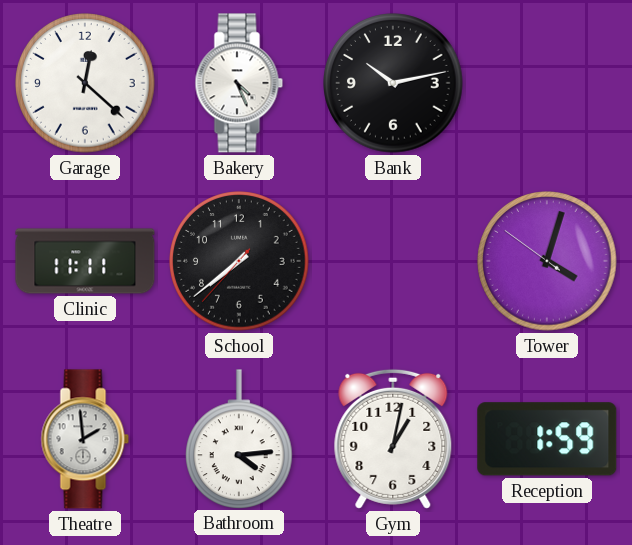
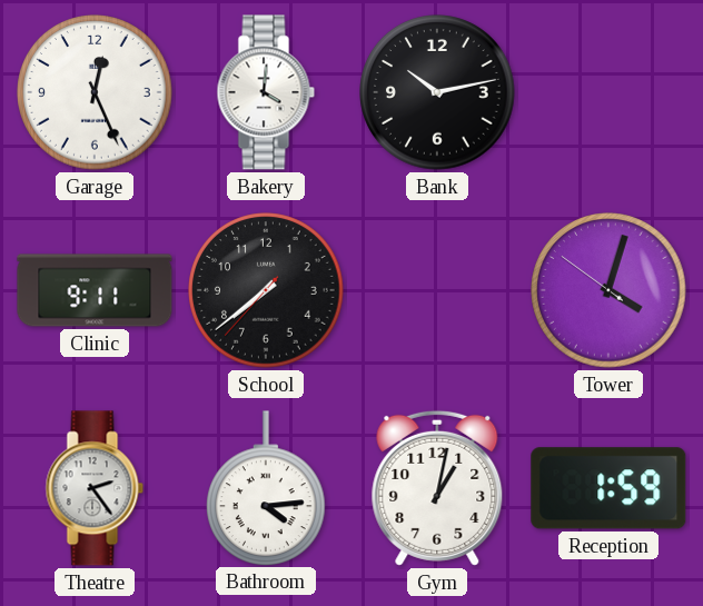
Garage: 12:22 -> 12:26 (95, 92)
Bakery: 4:26 -> 4:01 (266, 92)
Clinic: 11:11 -> 9:11 (95, 290)
Theatre: 1:59 -> 2:24 (95, 488)
